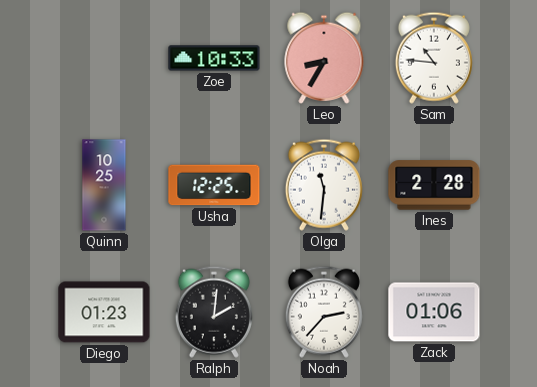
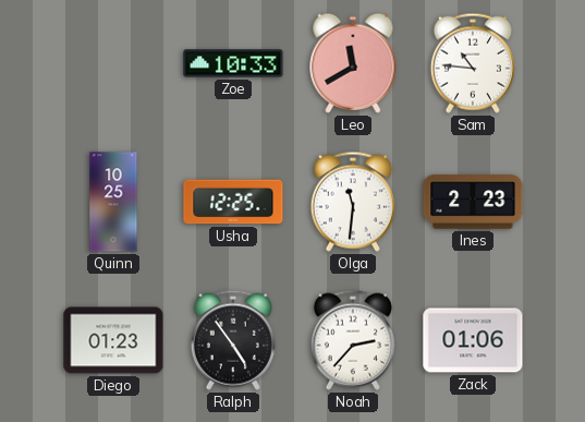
Leo: 8:35 -> 11:40 (353, 63)
Ines: 2:28 -> 2:23 (473, 202)
Ralph: 2:01 -> 4:54 (233, 340)
